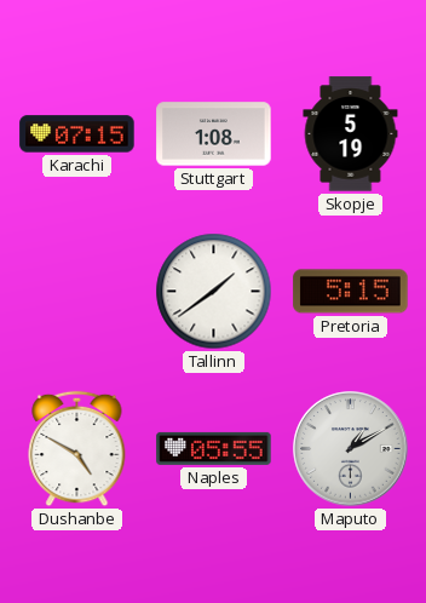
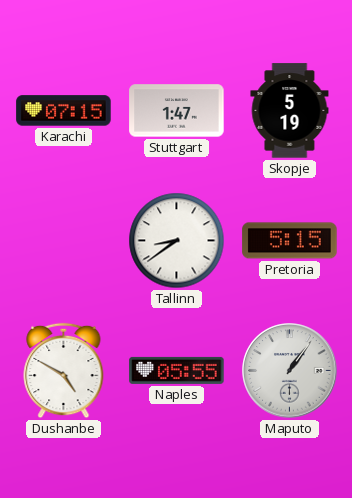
Stuttgart: 1:08 -> 1:47 (177, 111)
Tallinn: 1:39 -> 8:39 (177, 241)
Maputo: 1:10 -> 1:06 (290, 371)
